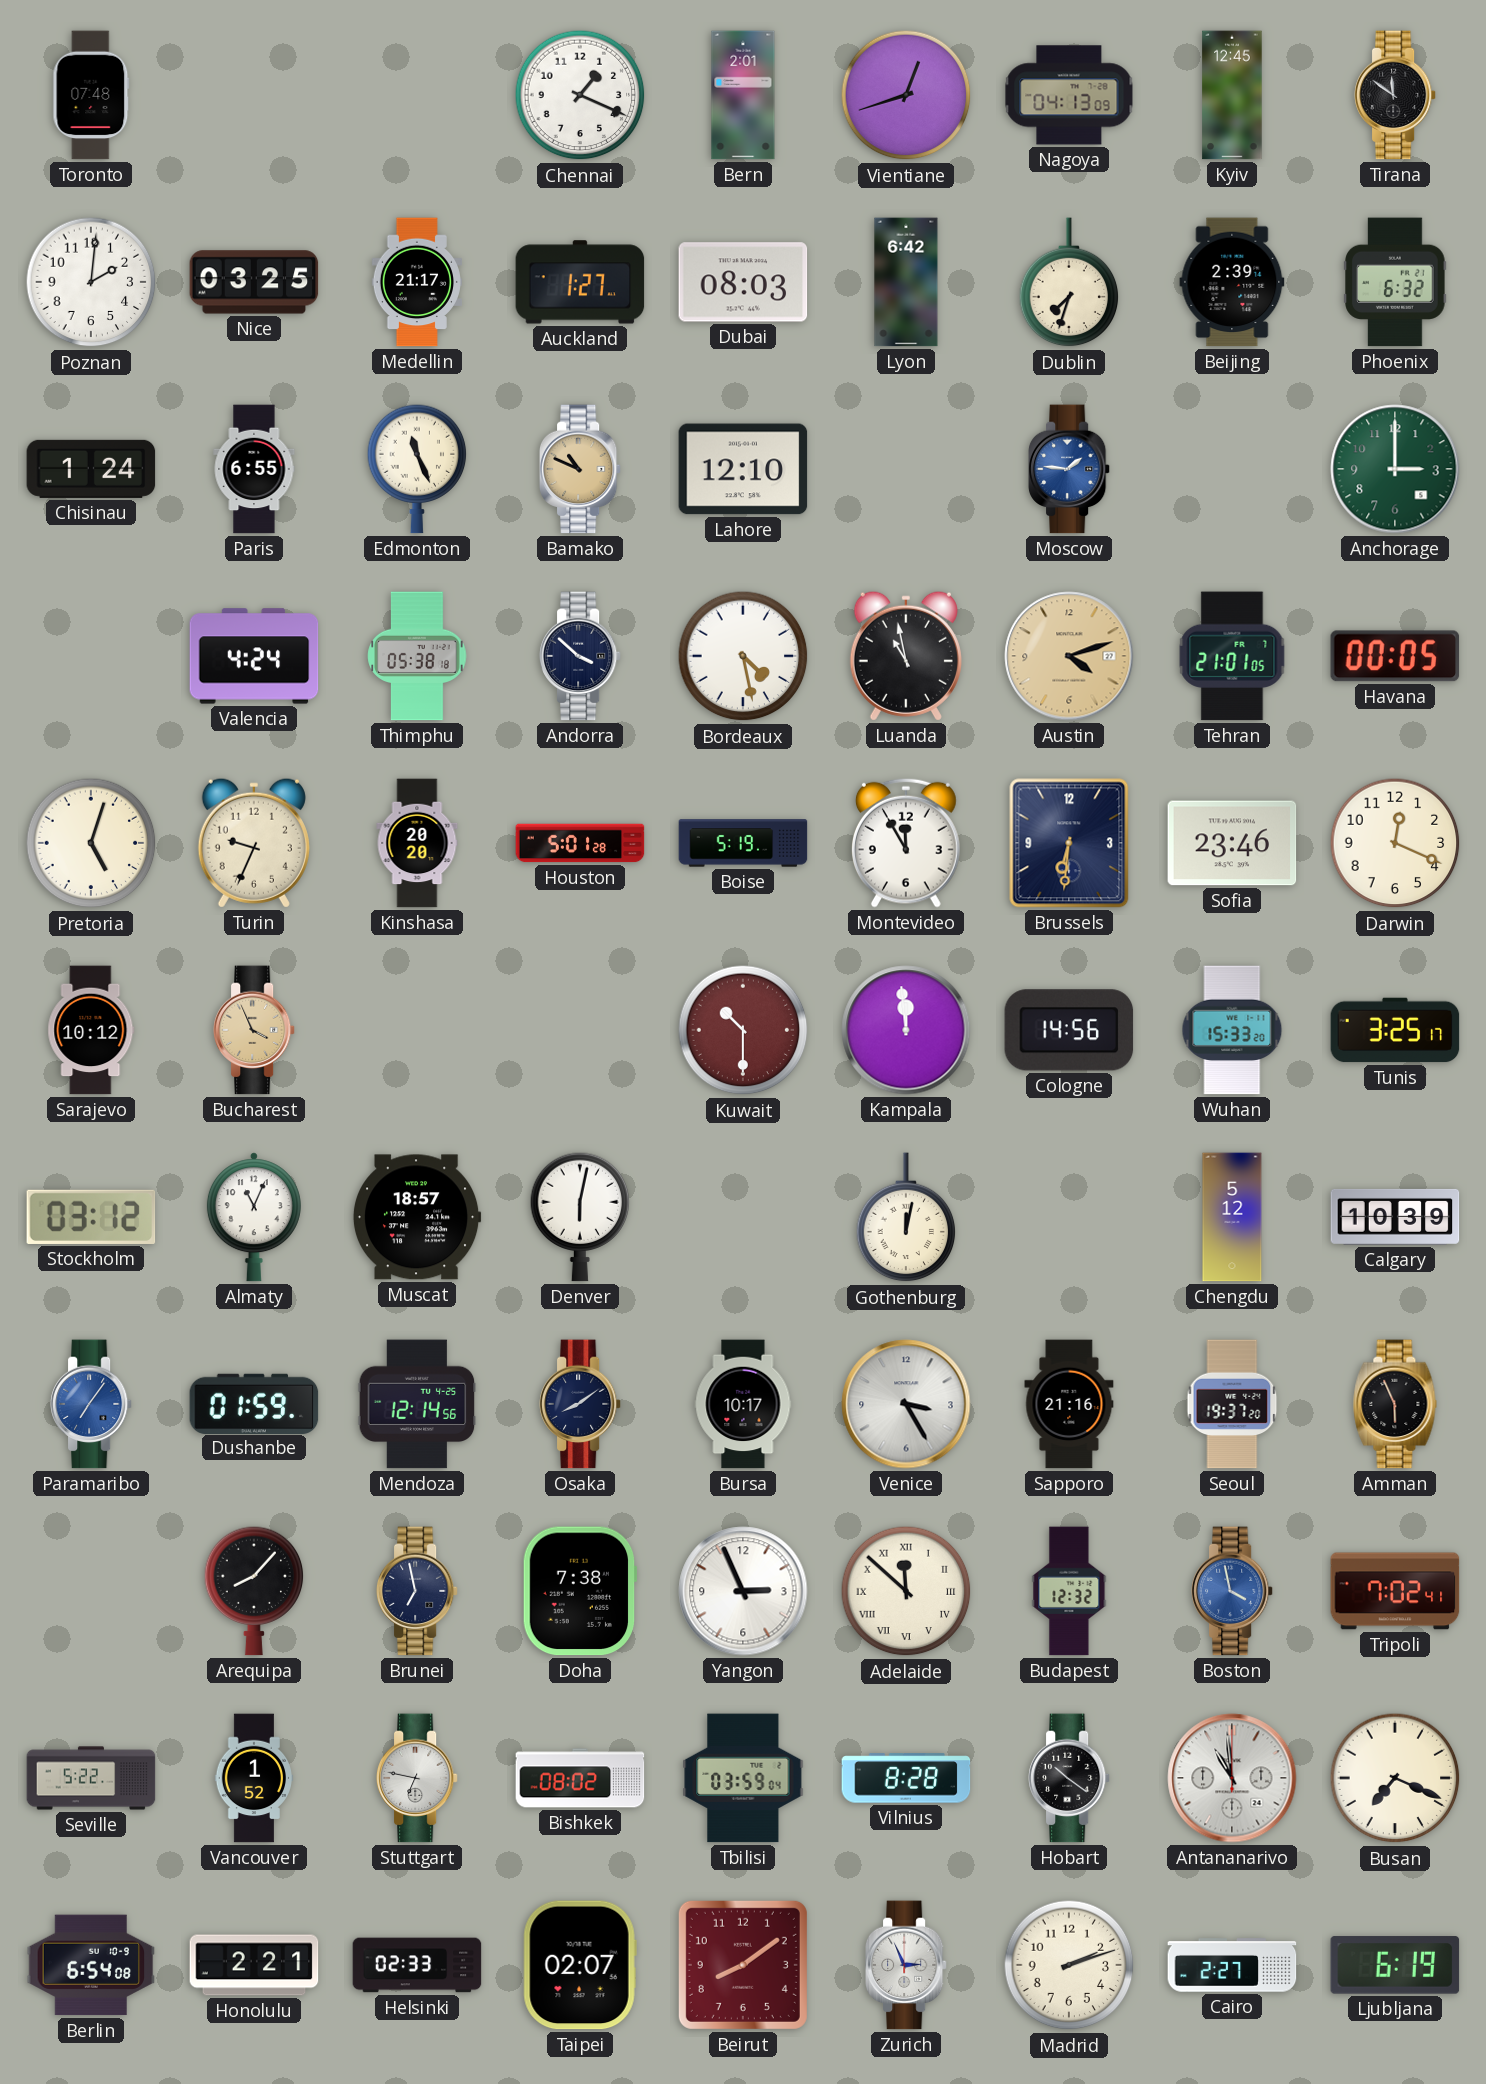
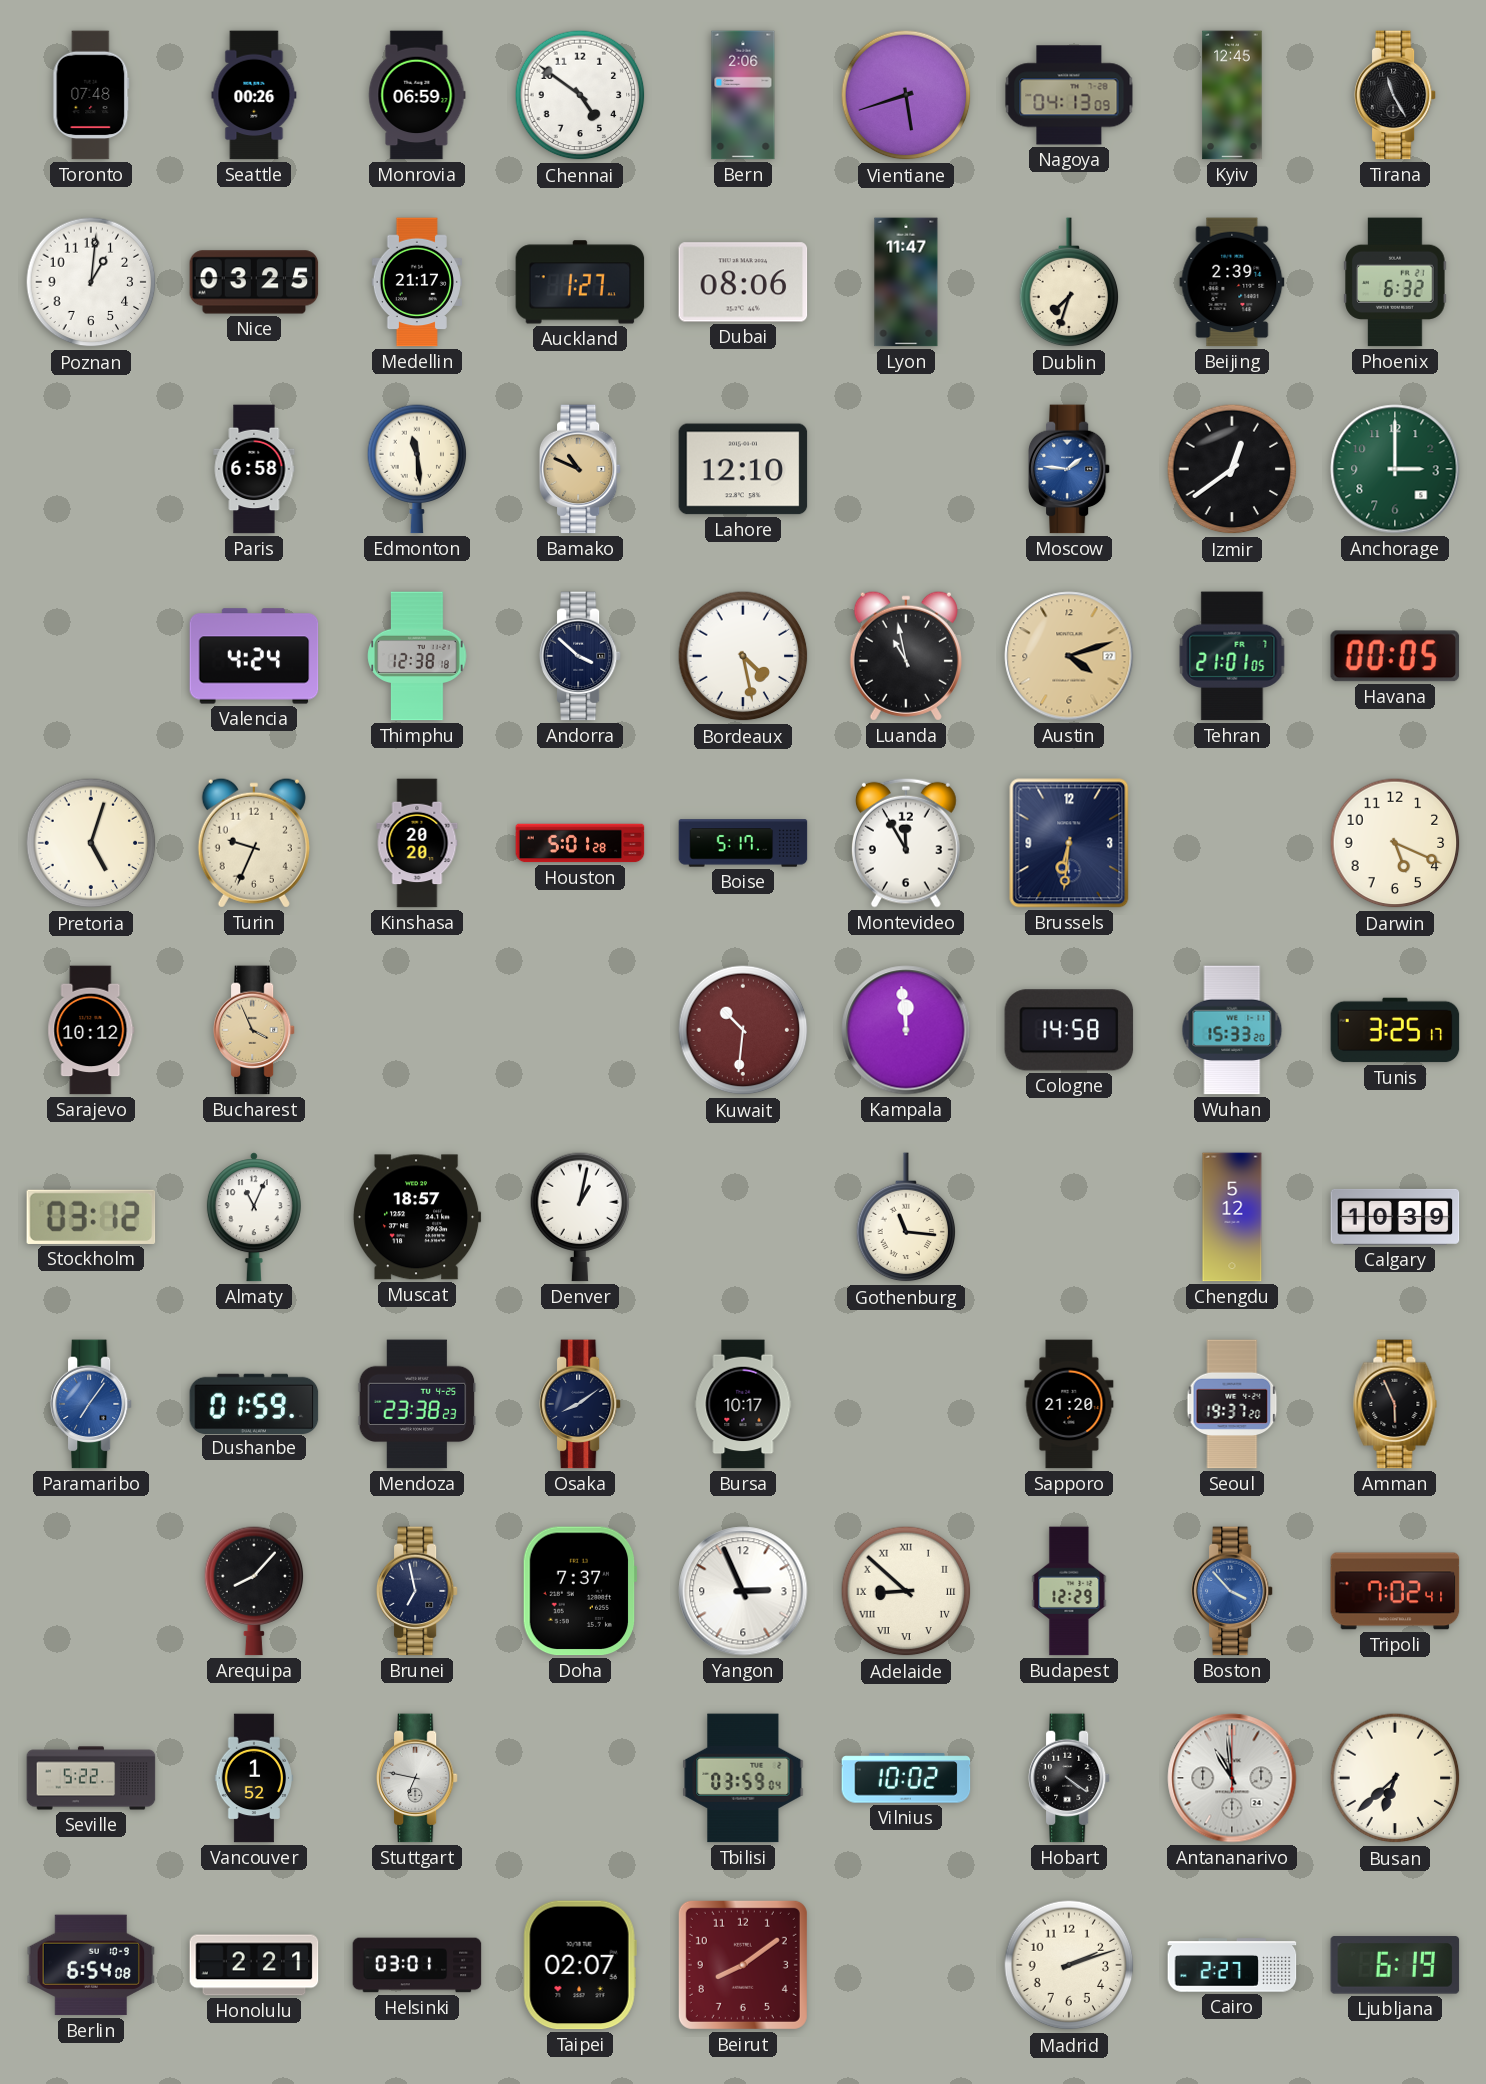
Seattle: none -> 00:26 (254, 95)
Monrovia: none -> 06:59 (417, 95)
Chennai: 1:19 -> 4:51 (580, 95)
Bern: 2:01 -> 2:06 (743, 95)
Vientiane: 12:42 -> 5:42 (906, 95)
Tirana: 11:51 -> 11:25 (1395, 95)
Poznan: 2:01 -> 1:01 (91, 282)
Dubai: 08:03 -> 08:06 (743, 282)
Lyon: 6:42 -> 11:47 (906, 282)
Chisinau: 1:24 -> none (91, 469)
Paris: 6:55 -> 6:58 (254, 469)
Edmonton: 11:26 -> 11:29 (417, 469)
Izmir: none -> 12:39 (1232, 469)
Thimphu: 05:38 -> 12:38 (417, 656)
Boise: 5:19 -> 5:17 (743, 843)
Sofia: 23:46 -> none (1232, 843)
Darwin: 12:19 -> 5:19 (1395, 843)
Kuwait: 10:30 -> 10:31 (743, 1030)
Cologne: 14:56 -> 14:58 (1069, 1030)
Denver: 6:02 -> 1:02 (580, 1217)
Gothenburg: 12:02 -> 11:16 (906, 1218)
Mendoza: 12:14 -> 23:38 (417, 1404)
Venice: 3:25 -> none (906, 1404)
Sapporo: 21:16 -> 21:20 (1069, 1404)
Doha: 7:38 -> 7:37 (580, 1591)
Adelaide: 11:52 -> 8:52 (906, 1591)
Budapest: 12:32 -> 12:29 (1069, 1591)
Boston: 3:58 -> 3:53 (1232, 1591)
Bishkek: 08:02 -> none (580, 1778)
Vilnius: 8:28 -> 10:02 (906, 1778)
Hobart: 10:21 -> 4:21 (1069, 1778)
Busan: 7:19 -> 6:38 (1395, 1778)
Helsinki: 02:33 -> 03:01 (417, 1965)
Zurich: 2:56 -> none (906, 1965)
